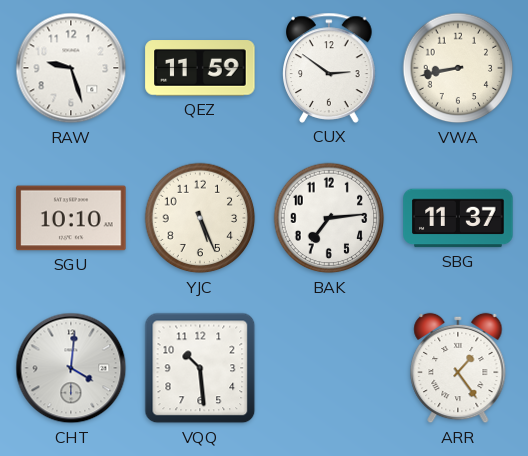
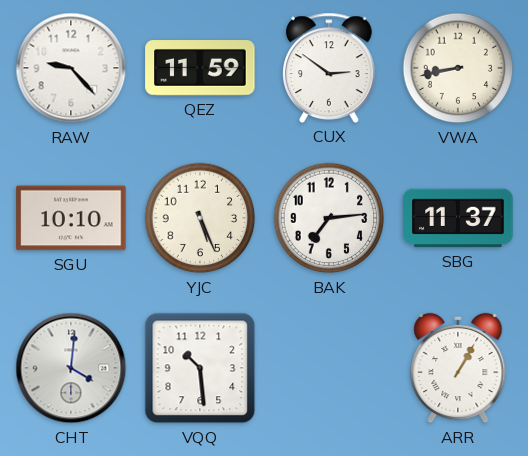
RAW: 9:27 -> 9:23 (71, 68)
ARR: 1:24 -> 1:05 (458, 368)
